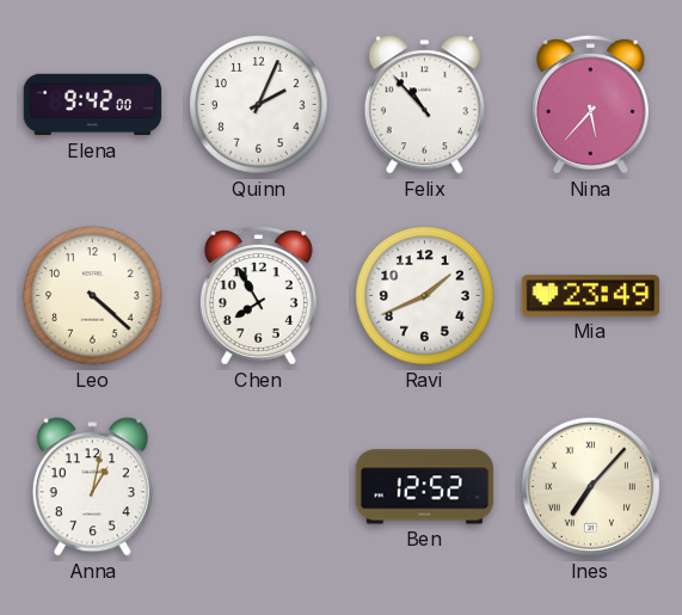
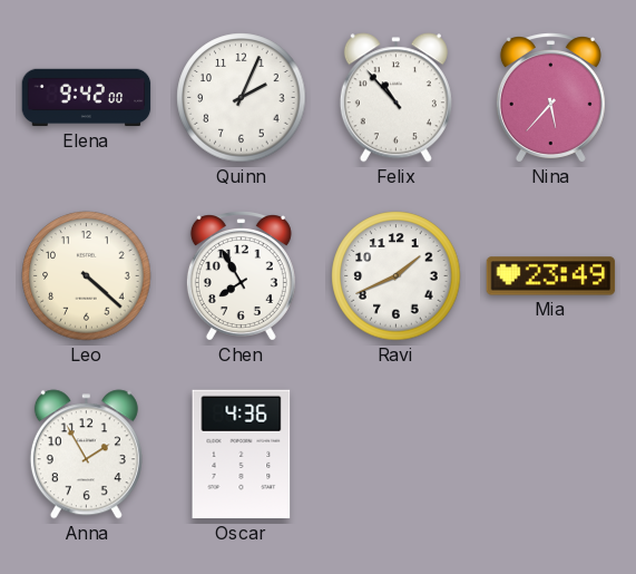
Anna: 1:02 -> 1:55 (86, 455)
Oscar: none -> 4:36 (242, 455)
Ben: 12:52 -> none (425, 487)
Ines: 7:07 -> none (590, 486)
